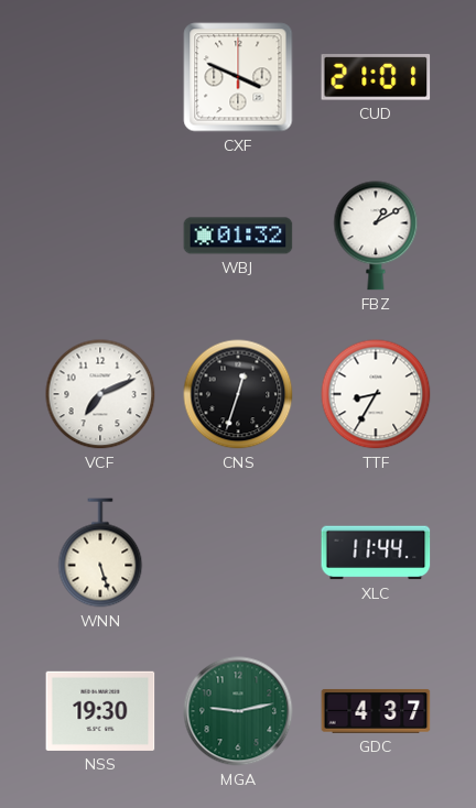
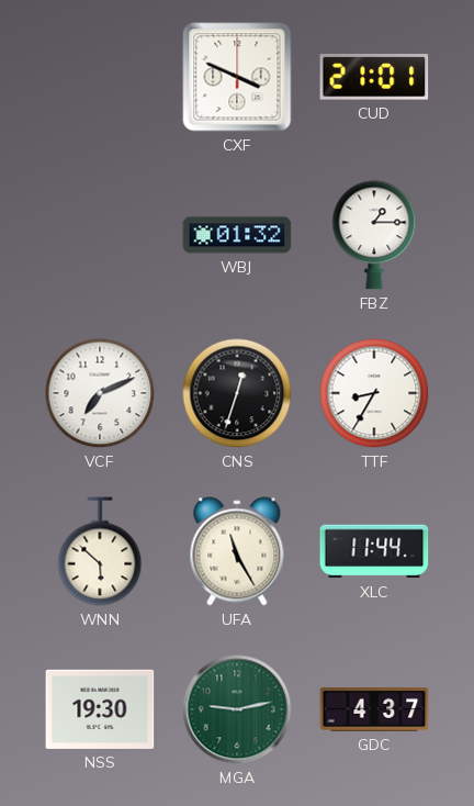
FBZ: 1:10 -> 1:15 (374, 235)
WNN: 5:27 -> 5:52 (100, 551)
UFA: none -> 11:25 (237, 551)
